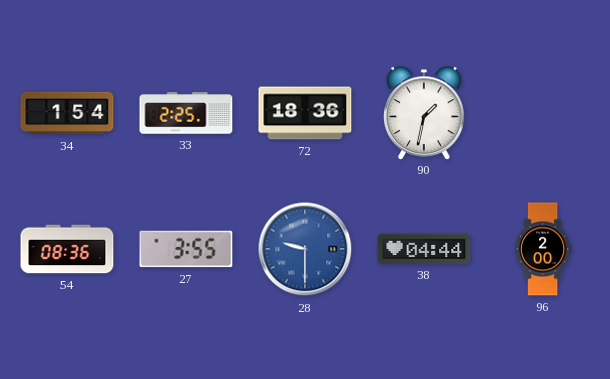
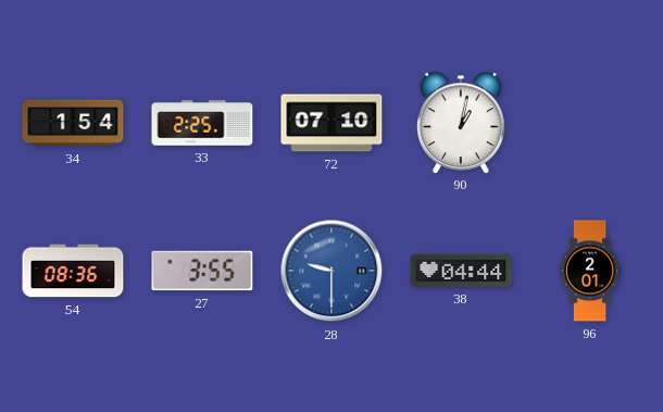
72: 18:36 -> 07:10 (331, 123)
90: 1:32 -> 1:02 (461, 123)
96: 2:00 -> 2:01 (590, 271)
